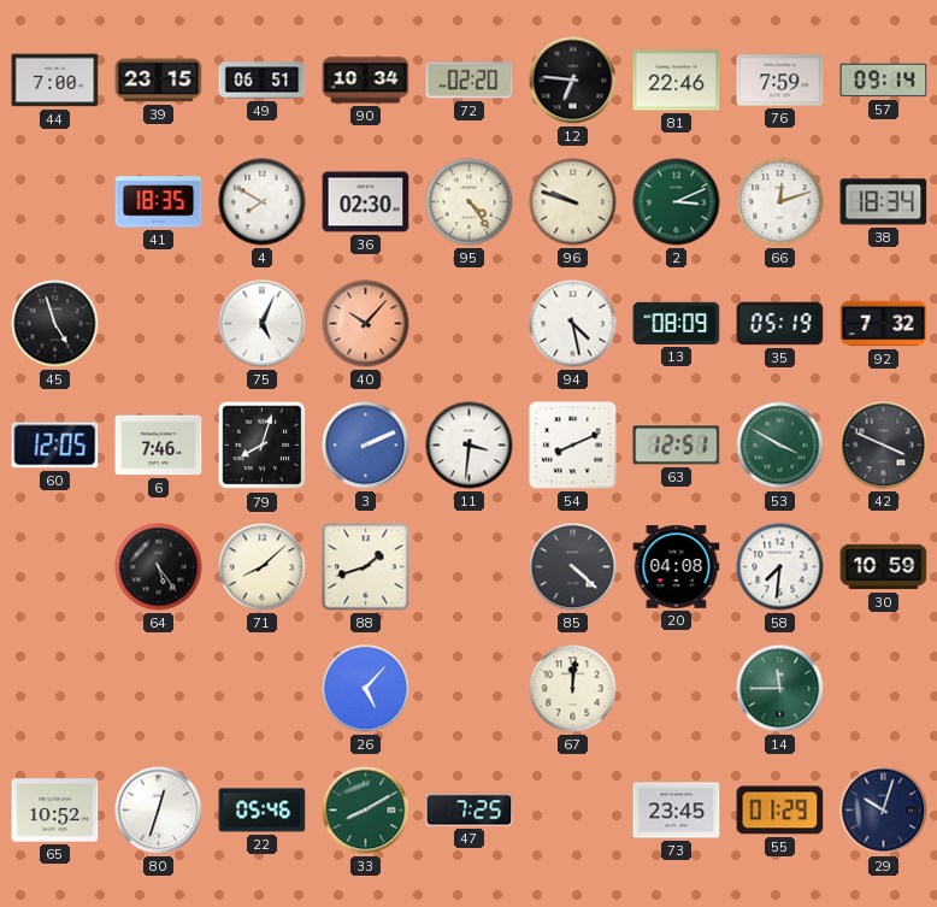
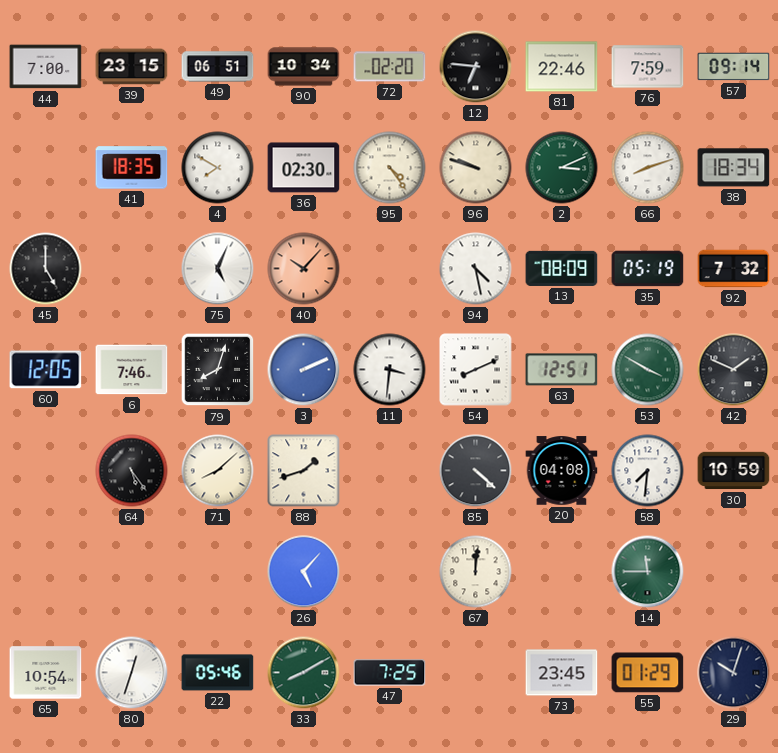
66: 12:12 -> 8:12 (648, 168)
45: 4:57 -> 5:00 (46, 269)
42: 3:49 -> 1:49 (734, 370)
65: 10:52 -> 10:54 (46, 673)
